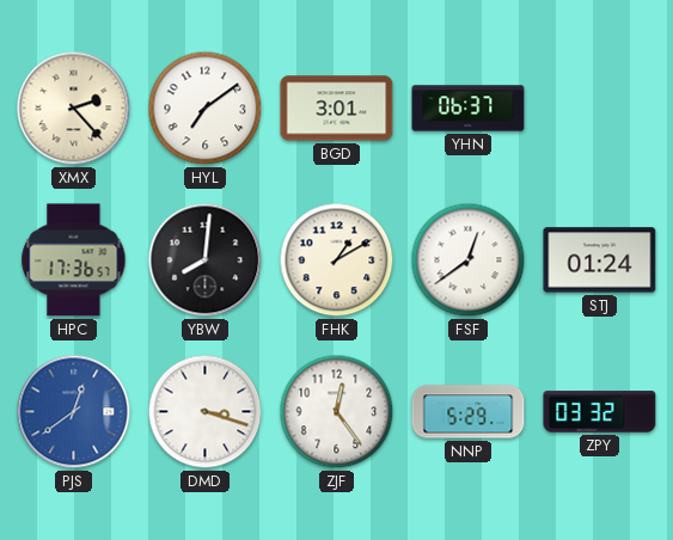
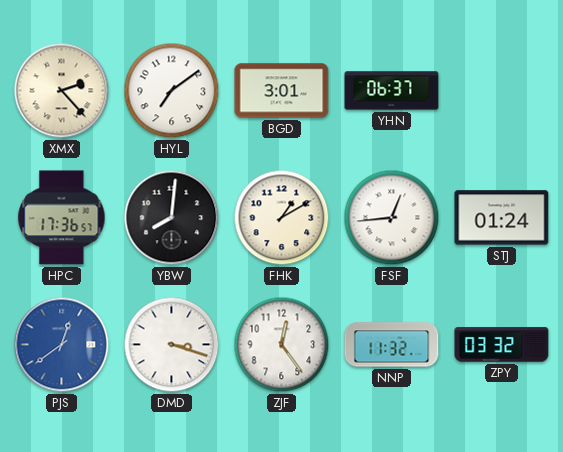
FSF: 12:39 -> 12:44 (392, 218)
NNP: 5:29 -> 11:32 (392, 345)
